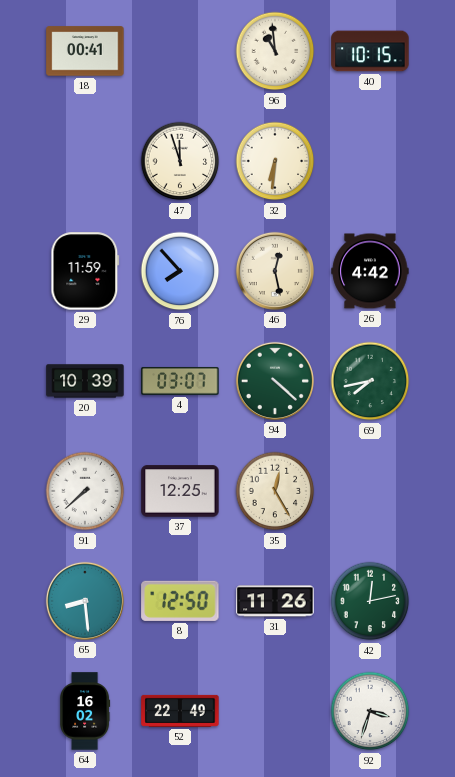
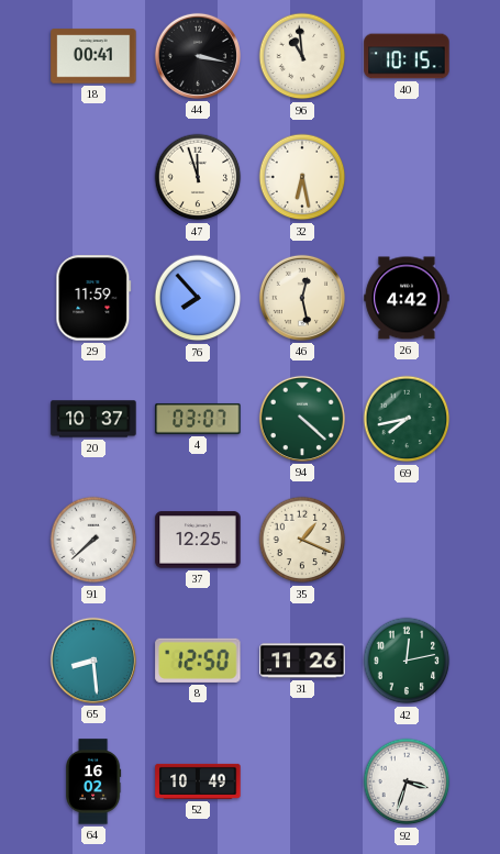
44: none -> 3:17 (198, 56)
32: 6:31 -> 6:28 (302, 177)
20: 10:39 -> 10:37 (93, 419)
35: 12:25 -> 1:19 (302, 540)
52: 22:49 -> 10:49 (198, 781)
